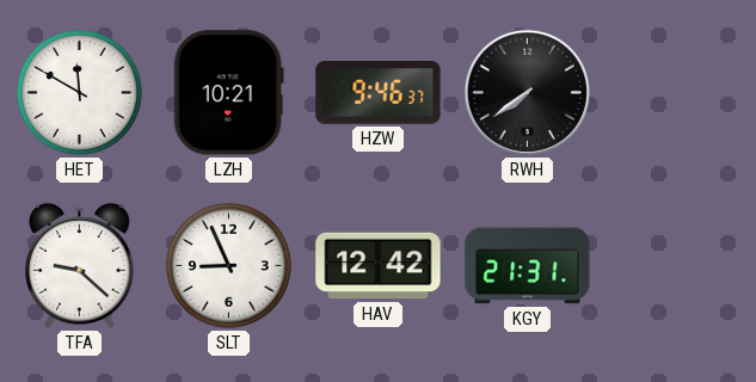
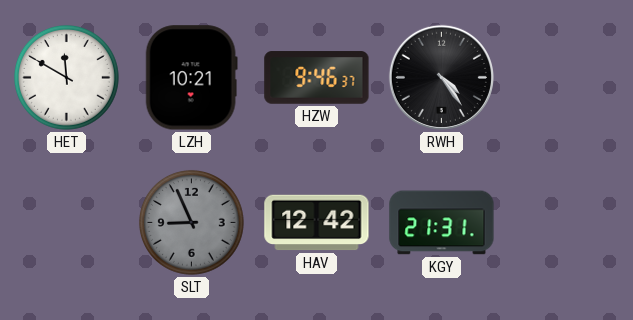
RWH: 7:39 -> 4:24 (441, 77)
TFA: 9:22 -> none (80, 265)
SLT dial: white -> grey (191, 222)
